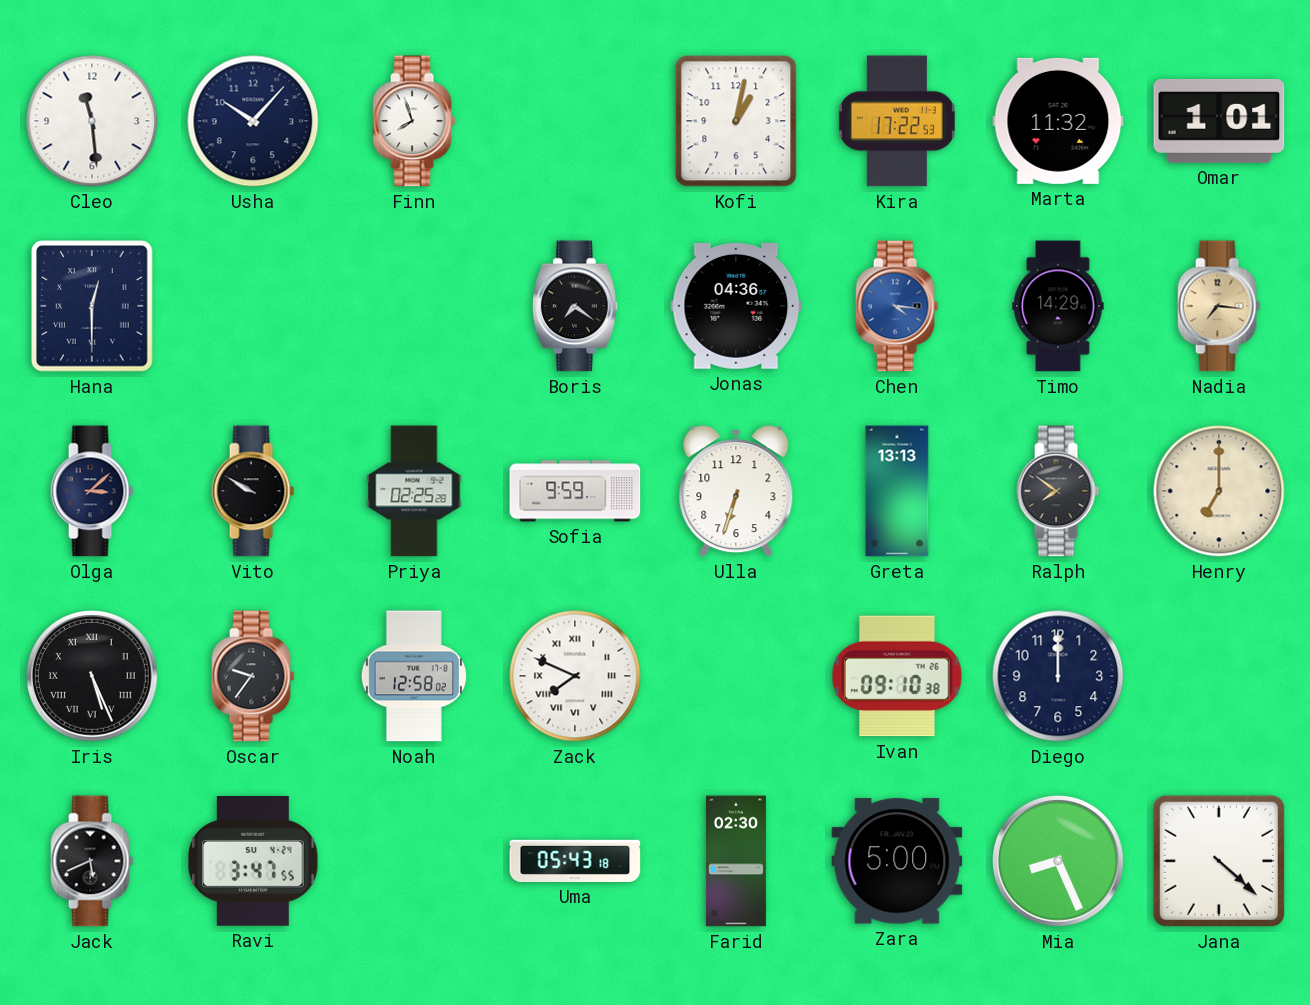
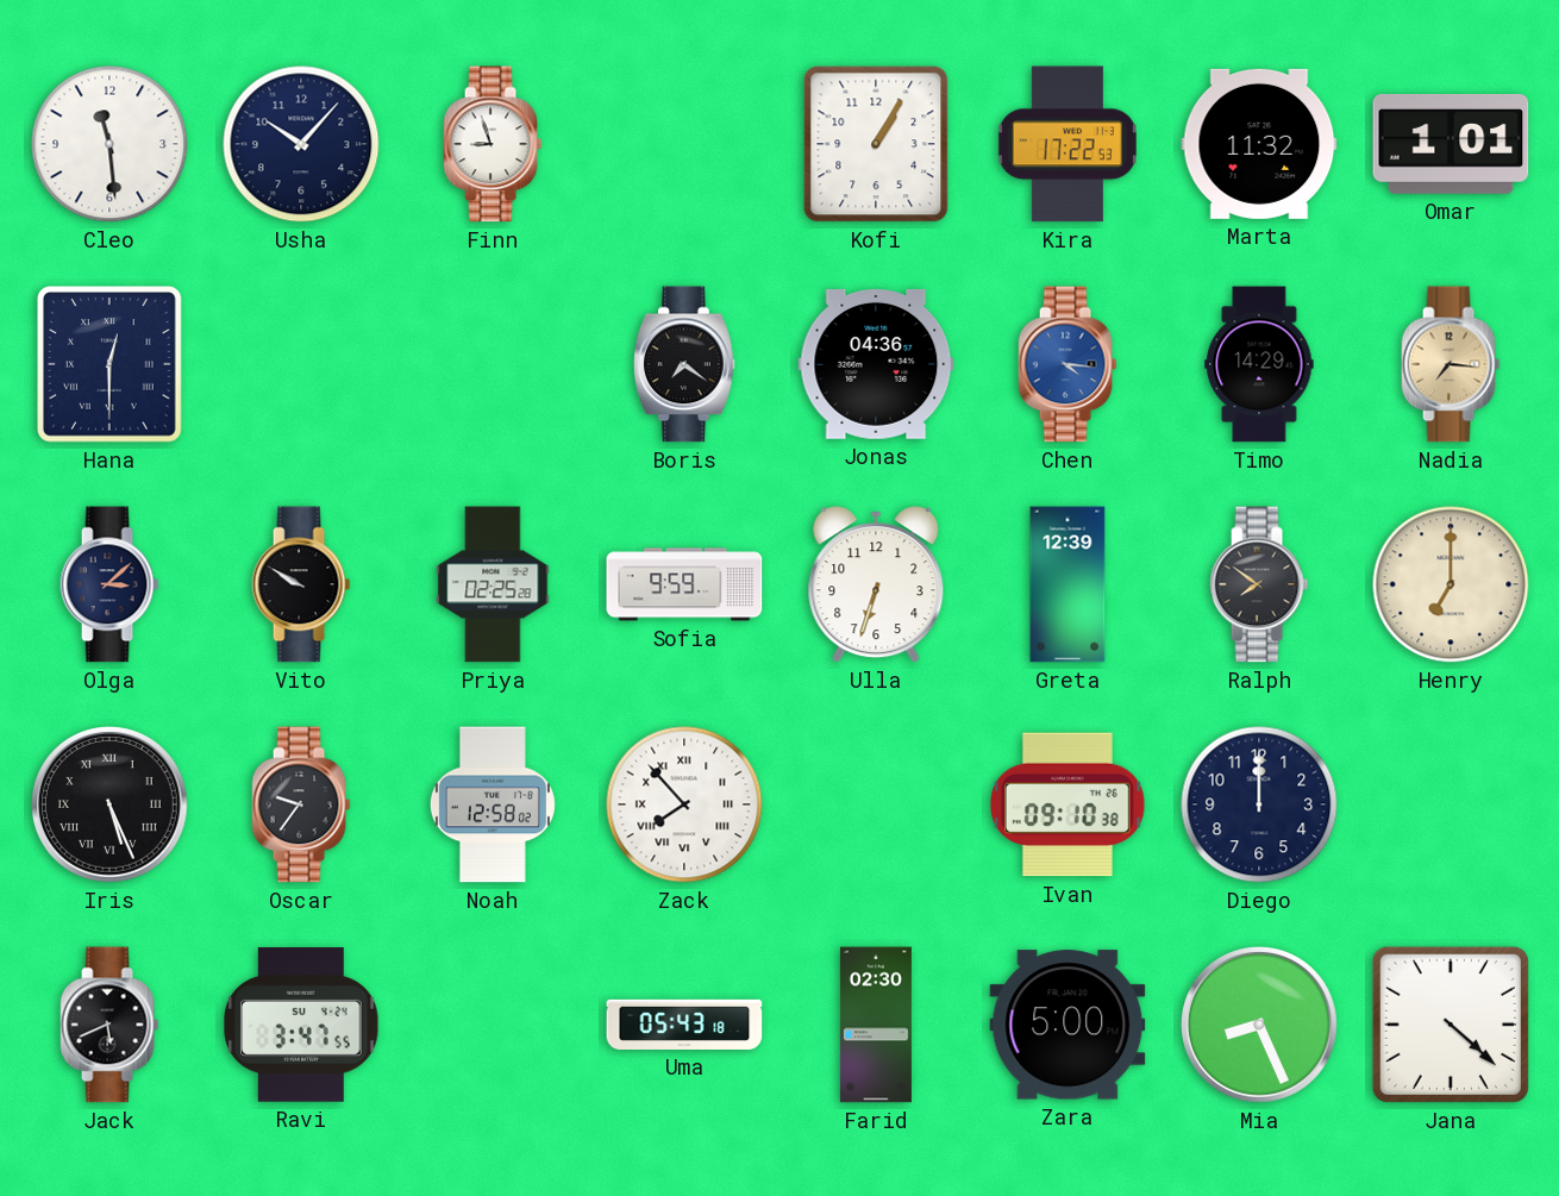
Finn: 7:57 -> 8:57 (493, 144)
Kofi: 1:02 -> 1:05 (876, 144)
Greta: 13:13 -> 12:39 (1067, 584)
Zack: 7:49 -> 7:53 (684, 804)
